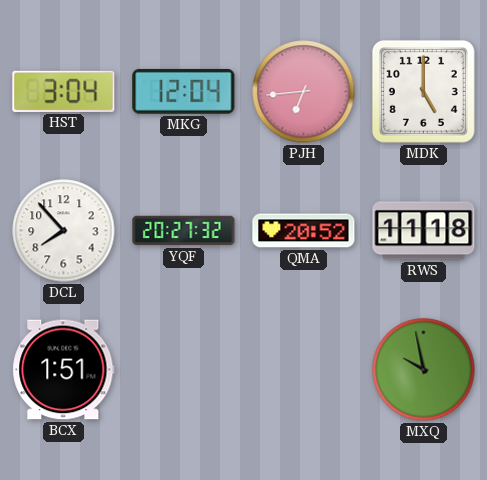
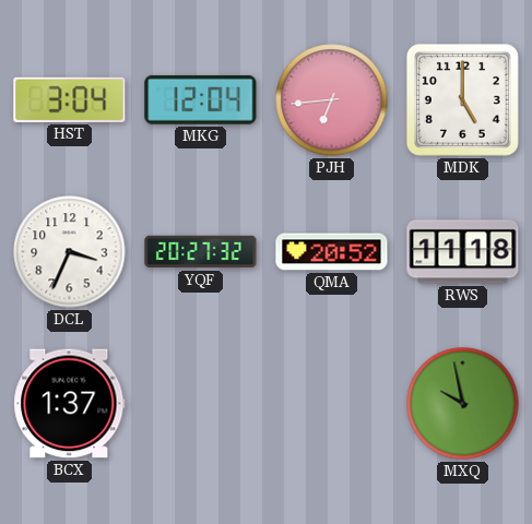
DCL: 7:53 -> 3:34 (70, 252)
BCX: 1:51 -> 1:37 (70, 404)
